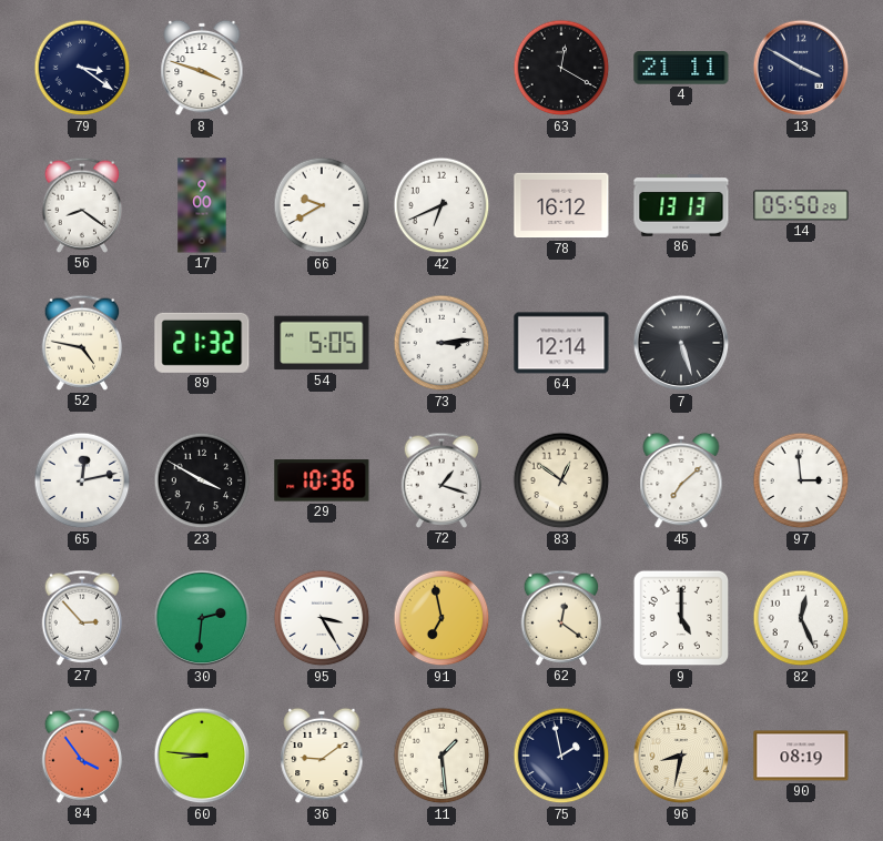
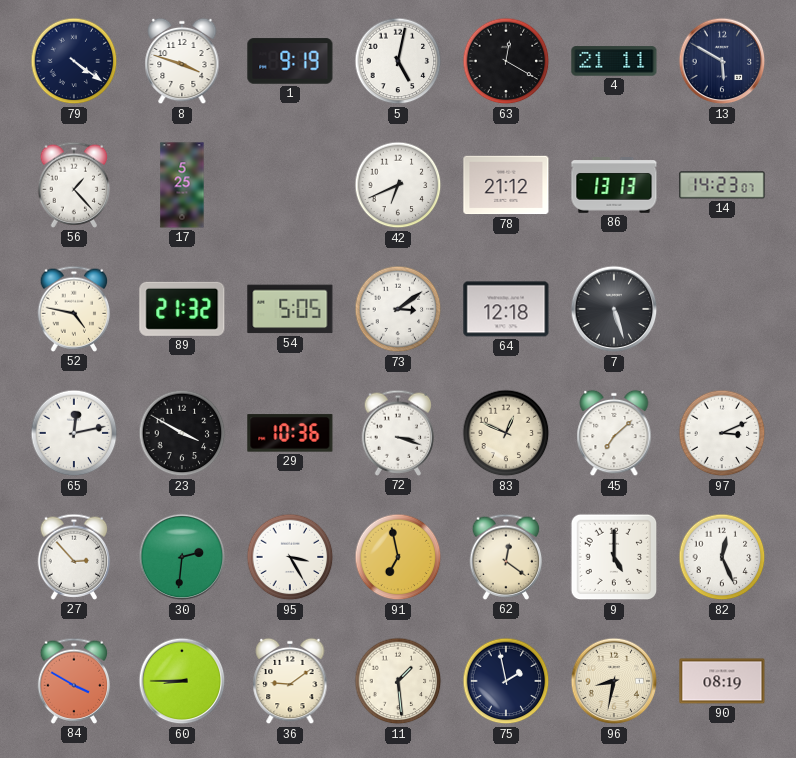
79: 3:21 -> 4:21 (74, 61)
1: none -> 9:19 (290, 61)
5: none -> 5:02 (398, 61)
13: 3:50 -> 5:50 (722, 61)
56: 8:21 -> 1:23 (74, 185)
17: 9:00 -> 5:25 (182, 185)
66: 9:40 -> none (322, 205)
78: 16:12 -> 21:12 (506, 185)
14: 05:50 -> 14:23 (722, 185)
73: 3:14 -> 3:09 (398, 309)
64: 12:14 -> 12:18 (506, 309)
72: 1:18 -> 3:18 (398, 433)
83: 12:51 -> 12:49 (506, 433)
97: 2:59 -> 3:11 (722, 433)
84: 3:54 -> 3:50 (74, 681)
60: 8:46 -> 8:45 (182, 681)
